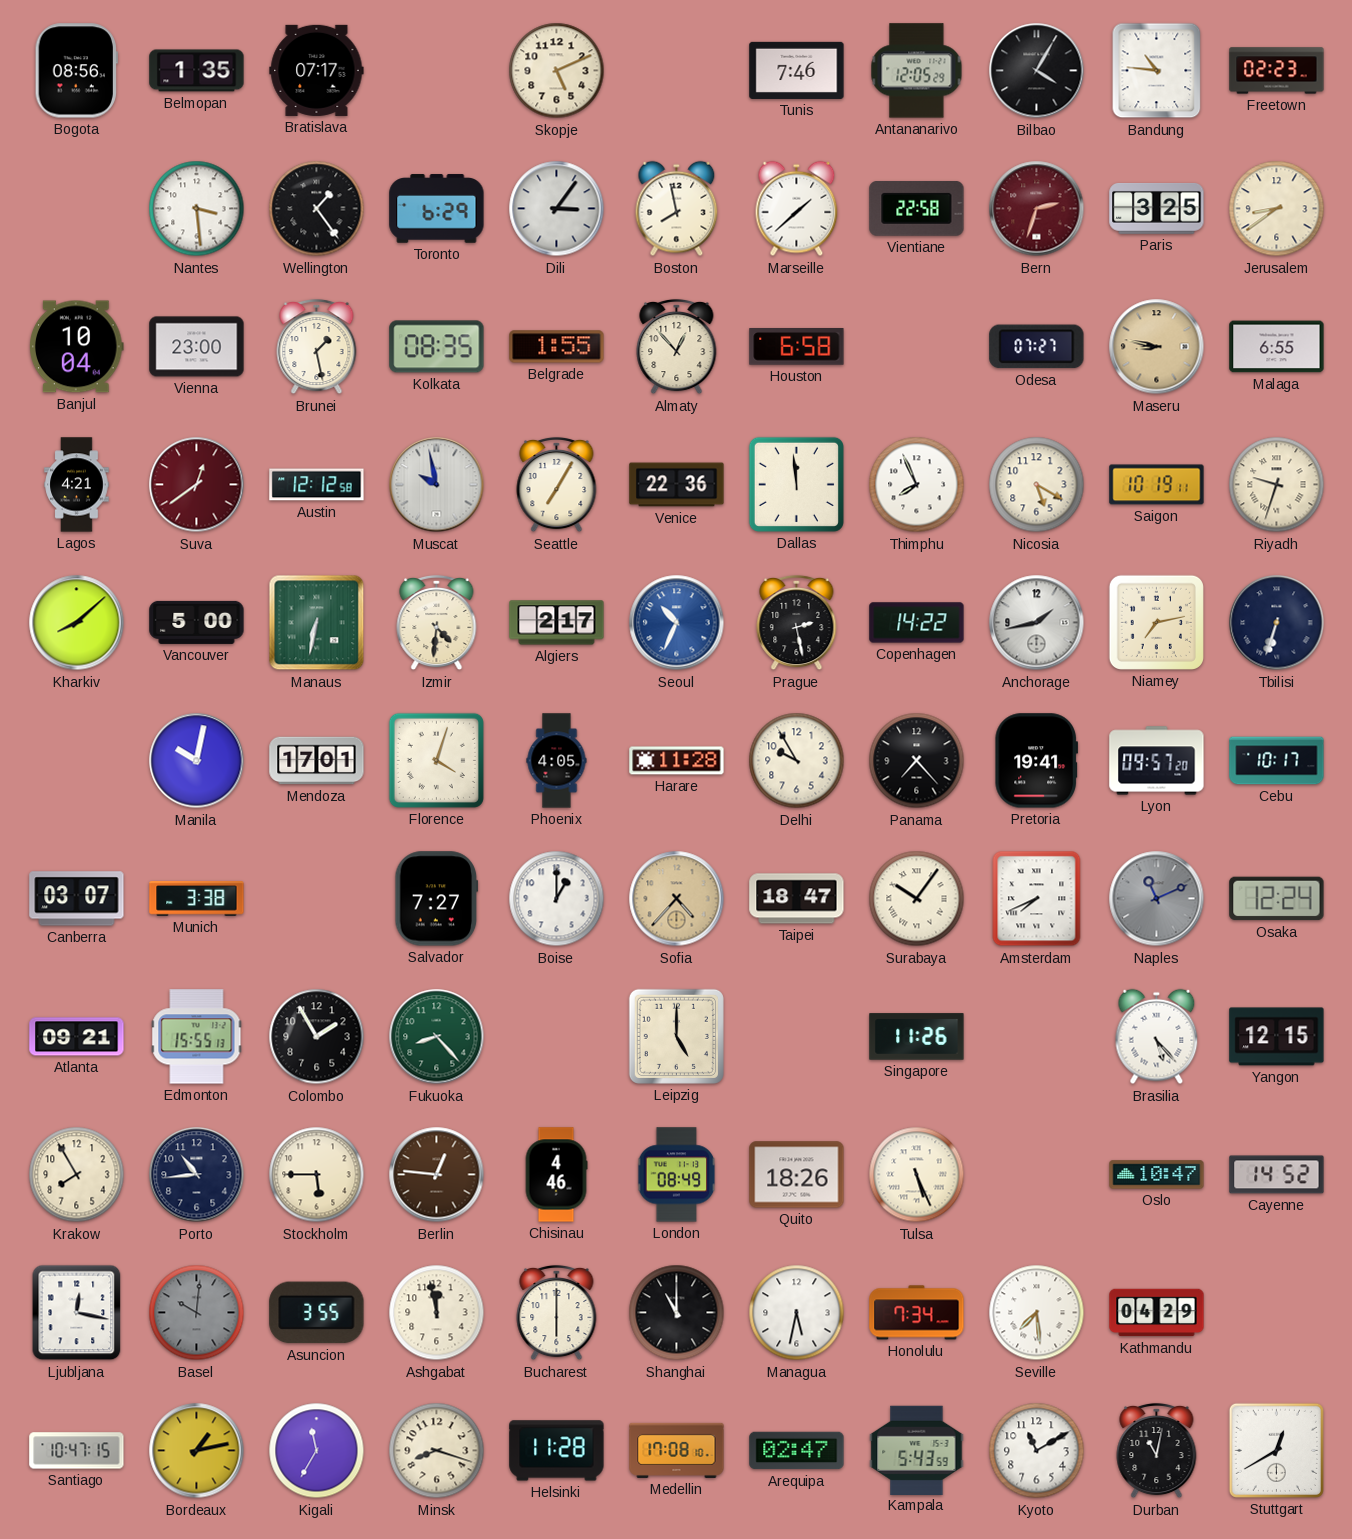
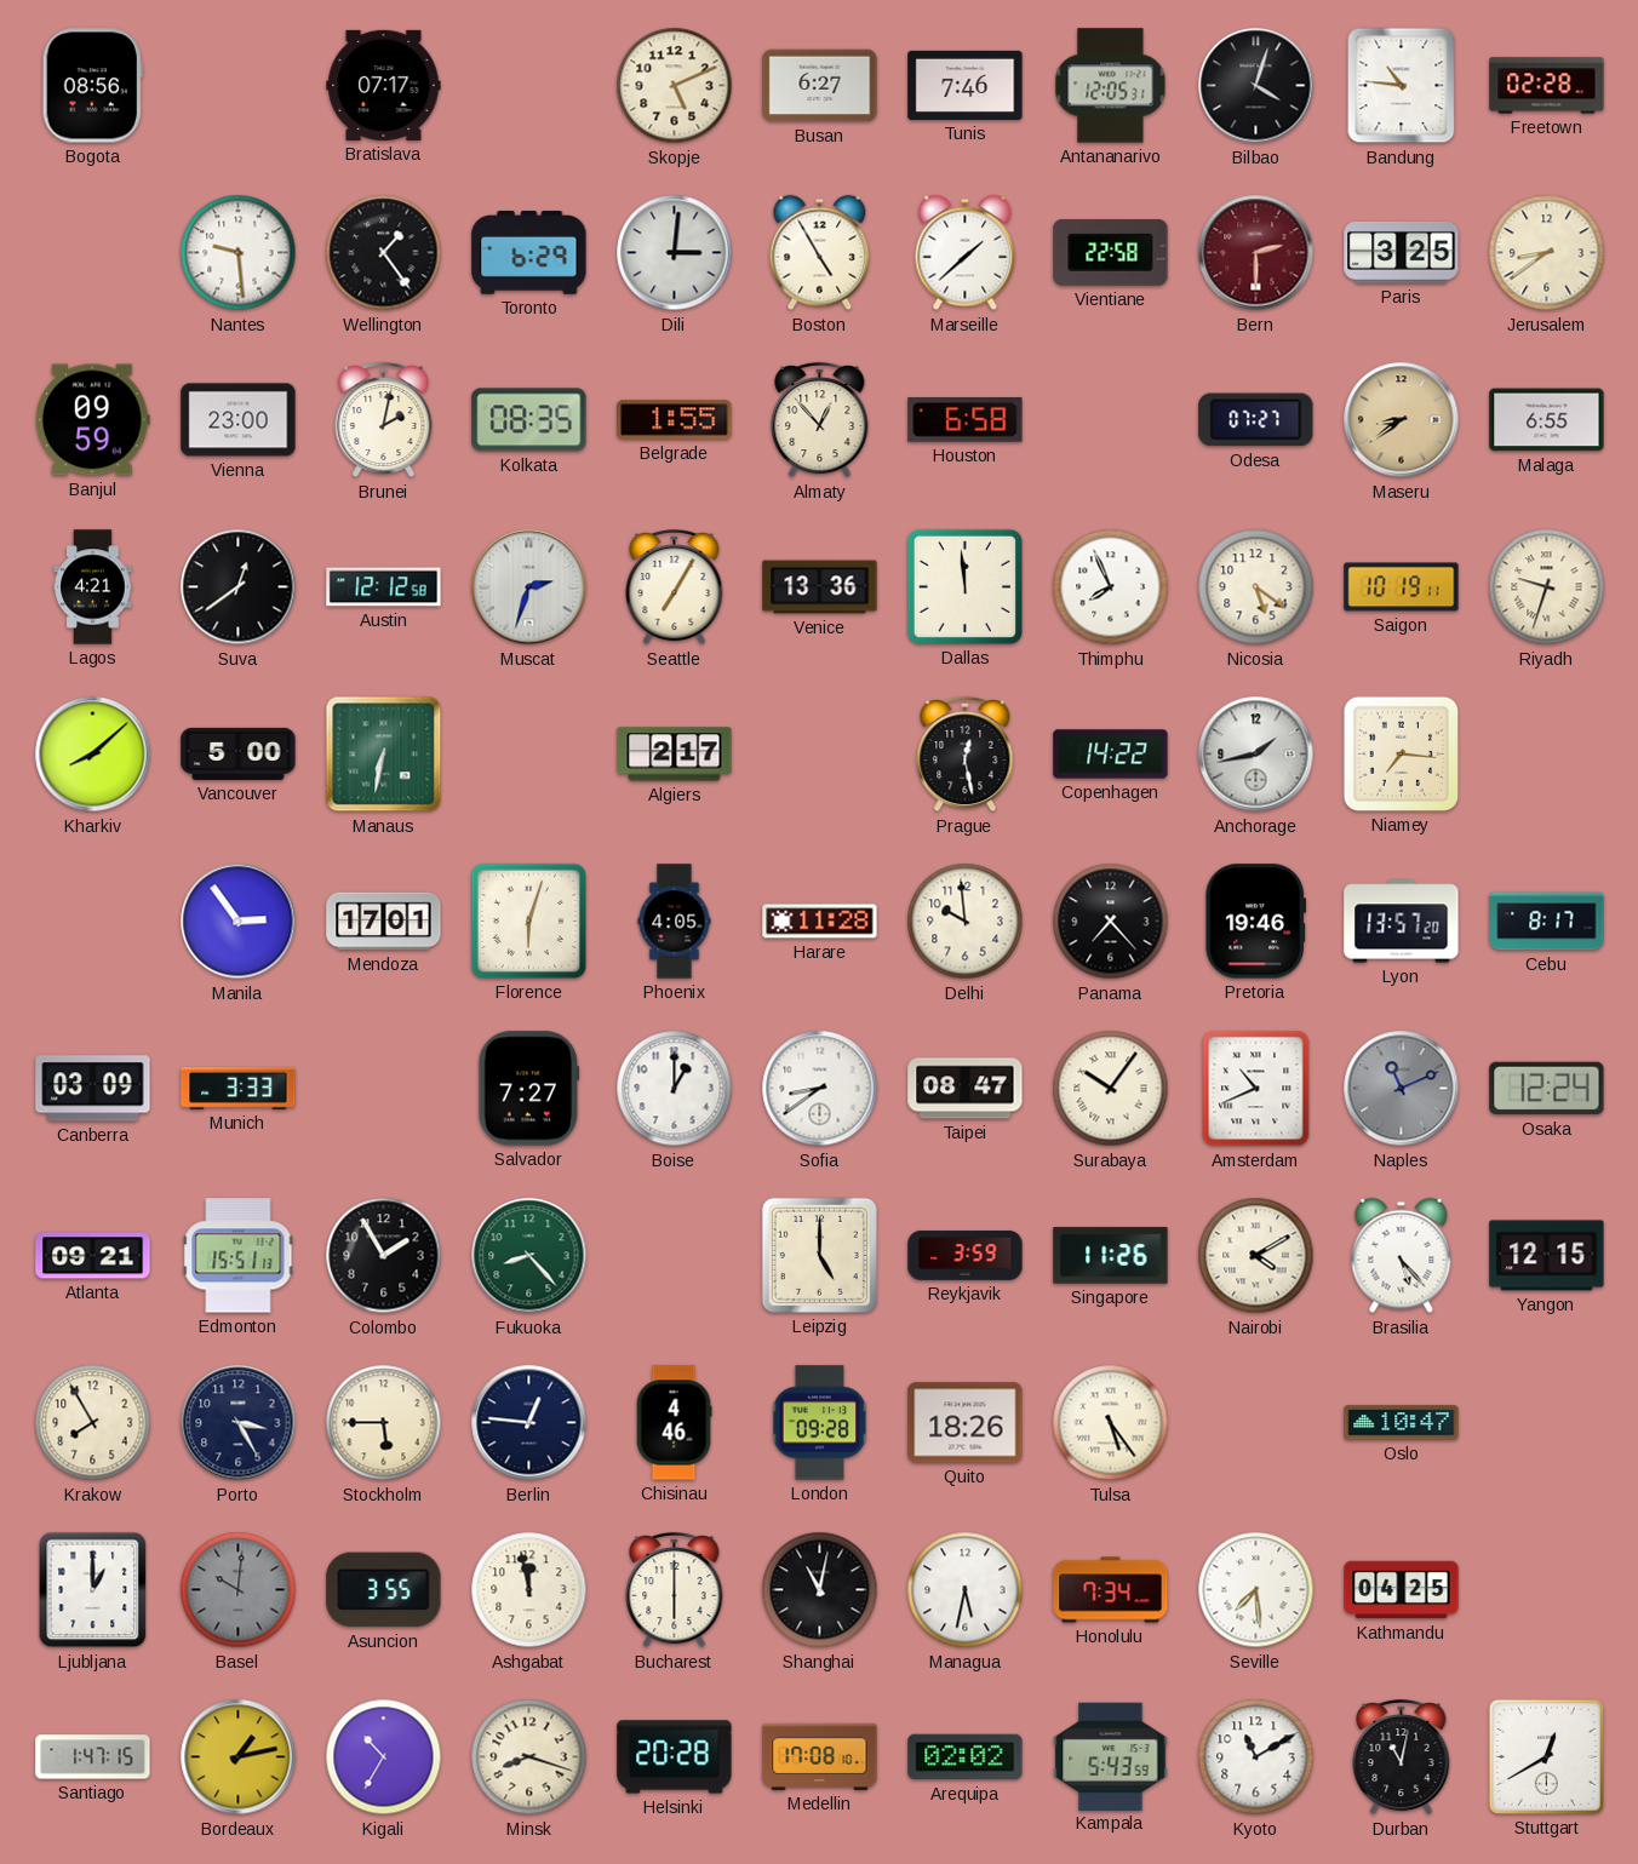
Belmopan: 1:35 -> none (197, 71)
Busan: none -> 6:27 (820, 86)
Antananarivo: 12:05:29 -> 12:05:31 (1111, 86)
Bilbao: 4:05 -> 4:03 (1256, 86)
Freetown: 02:23 -> 02:28 (1547, 86)
Nantes: 3:29 -> 9:29 (239, 253)
Dili: 3:06 -> 3:01 (675, 253)
Boston: 7:58 -> 4:55 (820, 253)
Bern: 2:33 -> 2:30 (1256, 253)
Banjul: 10:04 -> 09:59 (93, 420)
Brunei: 1:28 -> 2:02 (384, 420)
Maseru: 8:47 -> 8:39 (1402, 420)
Suva dial: burgundy -> black (239, 587)
Muscat: 9:58 -> 2:33 (529, 587)
Venice: 22:36 -> 13:36 (820, 587)
Nicosia: 5:20 -> 5:21 (1256, 587)
Izmir: 4:31 -> none (437, 623)
Seoul: 10:34 -> none (677, 623)
Prague: 2:28 -> 12:28 (966, 755)
Niamey: 7:13 -> 7:16 (1401, 753)
Tbilisi: 6:33 -> none (1277, 623)
Manila: 10:02 -> 2:54 (239, 922)
Florence: 4:03 -> 6:03 (528, 920)
Delhi: 9:55 -> 9:59 (966, 922)
Pretoria: 19:41 -> 19:46 (1256, 922)
Lyon: 09:57 -> 13:57 (1402, 922)
Cebu: 10:17 -> 8:17 (1547, 922)
Canberra: 03:07 -> 03:09 (93, 1089)
Munich: 3:38 -> 3:33 (239, 1089)
Sofia: 4:37 -> 8:39 (820, 1089)
Sofia dial: champagne -> white (820, 1089)
Taipei: 18:47 -> 08:47 (966, 1089)
Amsterdam: 7:41 -> 10:41 (1256, 1089)
Edmonton: 15:55 -> 15:51 (239, 1256)
Reykjavik: none -> 3:59 (966, 1256)
Nairobi: none -> 4:10 (1256, 1256)
Porto: 10:44 -> 3:25 (239, 1423)
Berlin dial: brown -> navy (529, 1423)
London: 08:49 -> 09:28 (820, 1423)
Tulsa: 5:26 -> 5:24 (1111, 1423)
Cayenne: 14:52 -> none (1277, 1175)
Ljubljana: 12:17 -> 1:00 (93, 1590)
Shanghai: 11:00 -> 11:02 (820, 1590)
Kathmandu: 04:29 -> 04:25 (1402, 1590)
Santiago: 10:47 -> 1:47 (93, 1757)
Kigali: 11:35 -> 10:35 (384, 1757)
Helsinki: 11:28 -> 20:28 (675, 1757)
Arequipa: 02:47 -> 02:02 (966, 1757)
